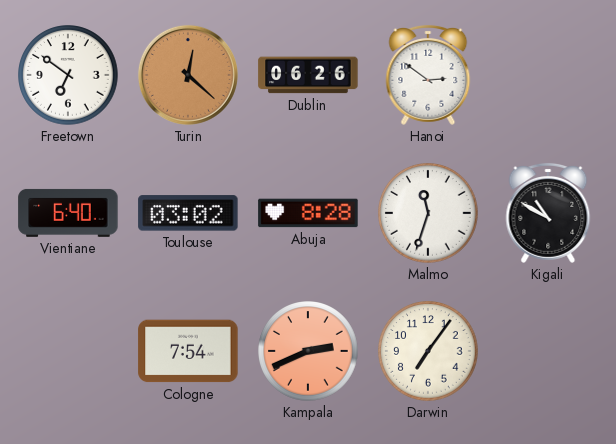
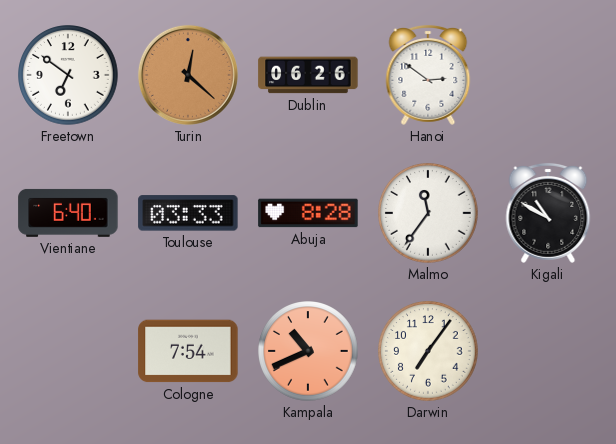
Toulouse: 03:02 -> 03:33 (188, 213)
Malmo: 11:33 -> 11:36 (428, 213)
Kampala: 2:41 -> 10:41 (308, 351)
